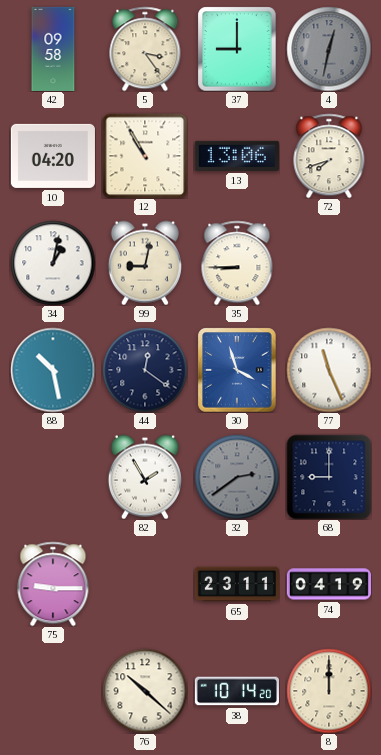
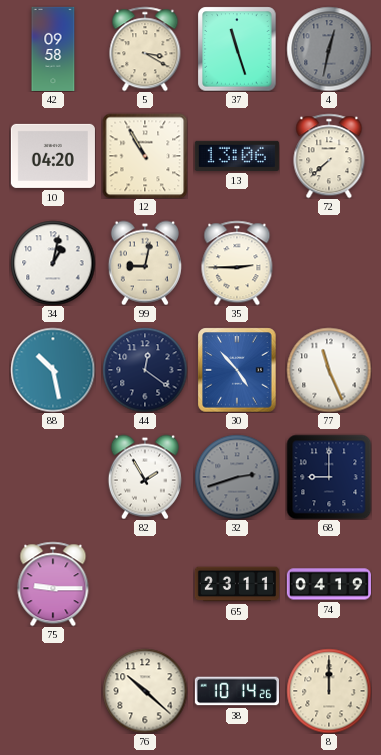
5: 3:24 -> 3:20 (145, 49)
37: 9:00 -> 11:27 (237, 49)
72: 7:42 -> 7:38 (329, 156)
35: 8:45 -> 2:45 (237, 263)
30: 3:57 -> 4:53 (237, 370)
32: 2:39 -> 2:42 (237, 477)
38: 10:14:20 -> 10:14:26 (237, 691)
